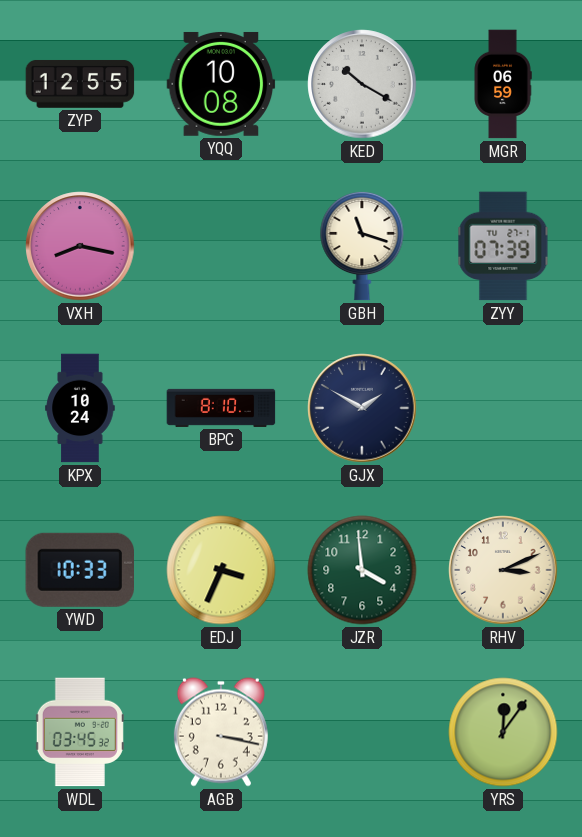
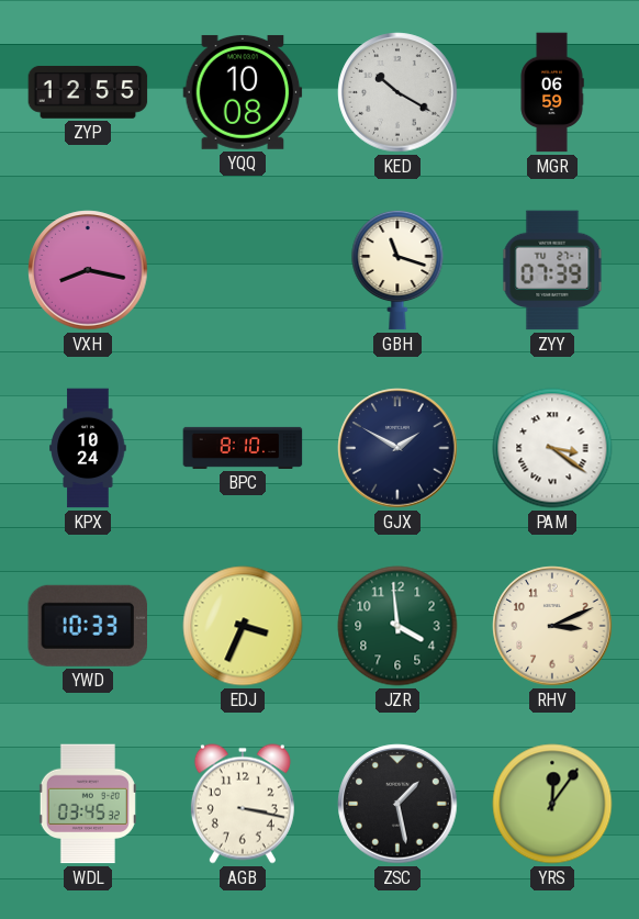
PAM: none -> 3:21 (552, 448)
ZSC: none -> 1:28 (397, 804)
